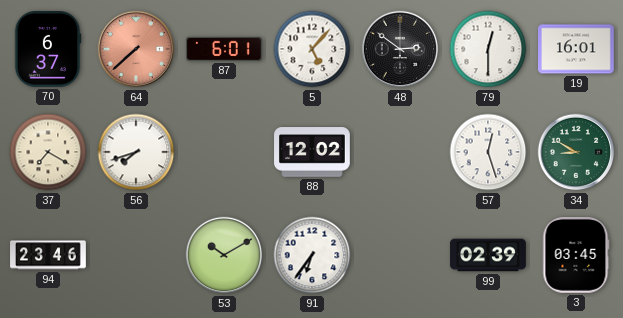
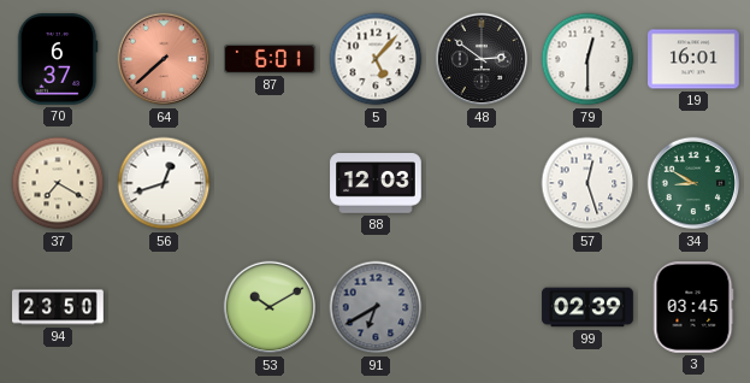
56: 7:42 -> 12:42 (164, 183)
88: 12:02 -> 12:03 (376, 183)
94: 23:46 -> 23:50 (58, 307)
91: 6:36 -> 6:40 (376, 307)
91 dial: white -> grey (376, 307)
